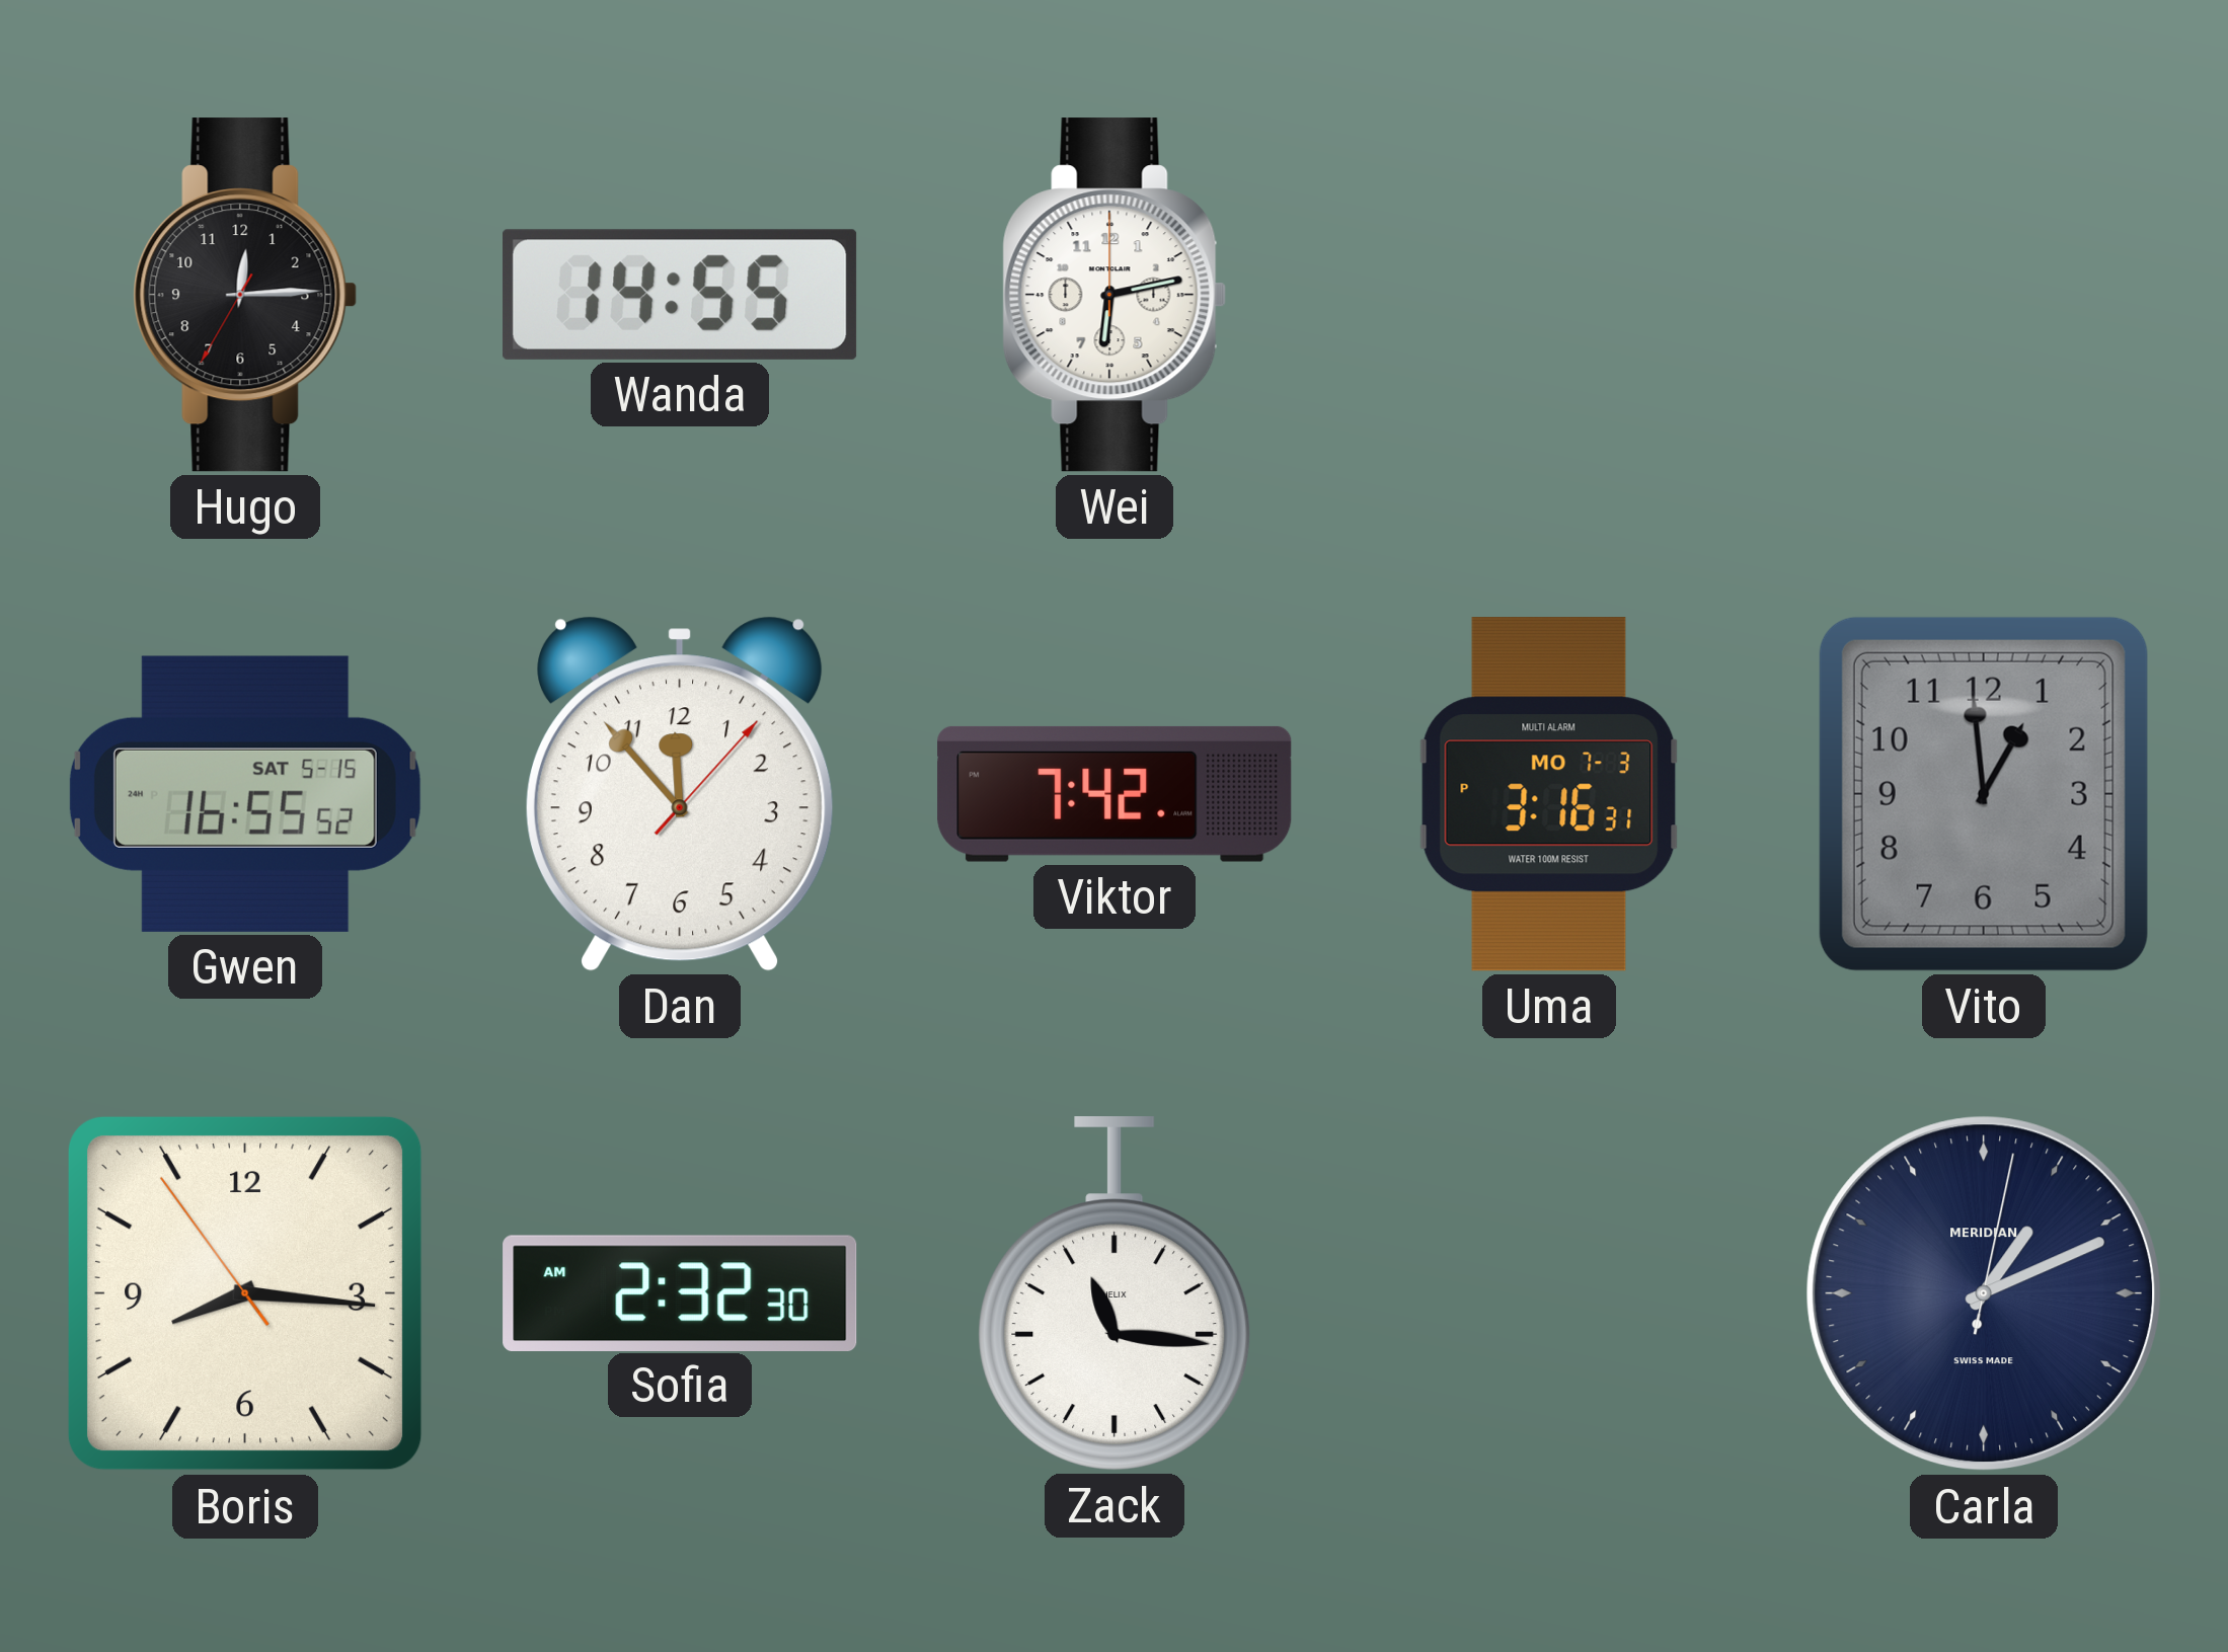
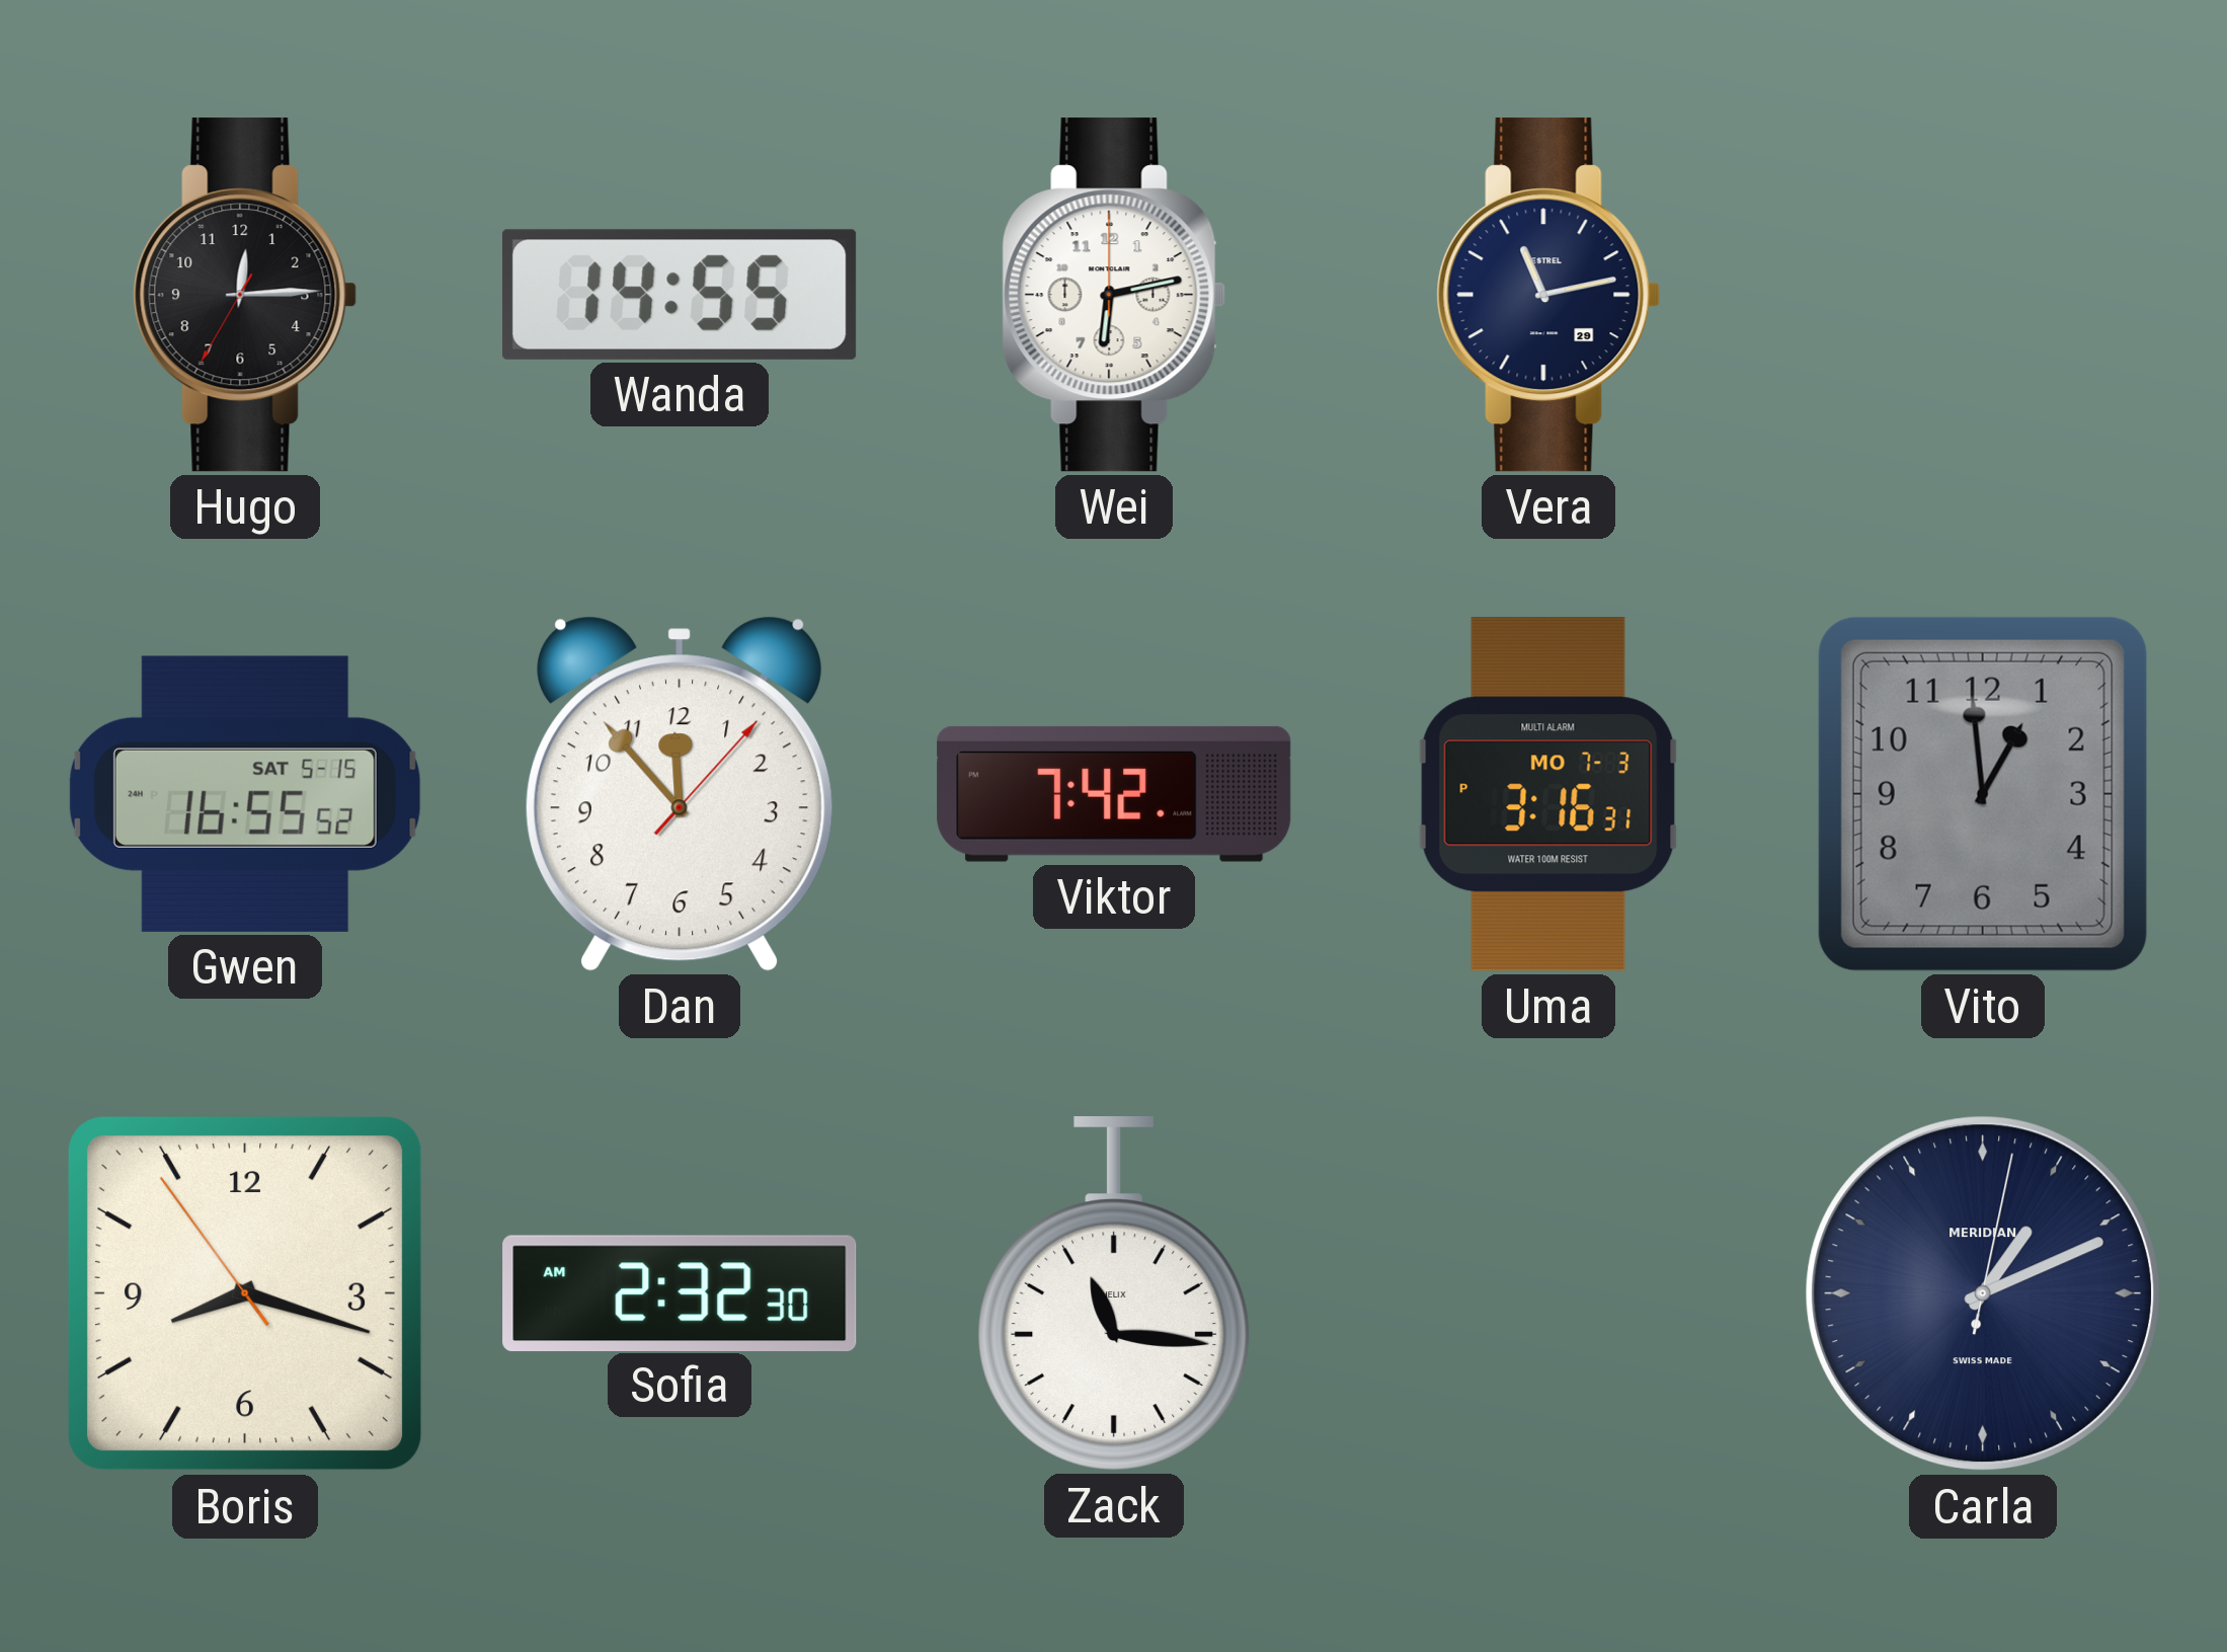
Vera: none -> 11:13 (1548, 295)
Boris: 8:15 -> 8:17 (245, 1293)
